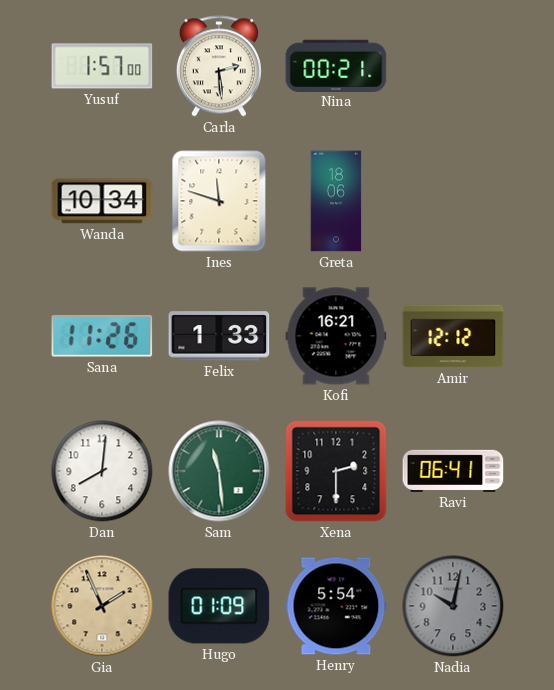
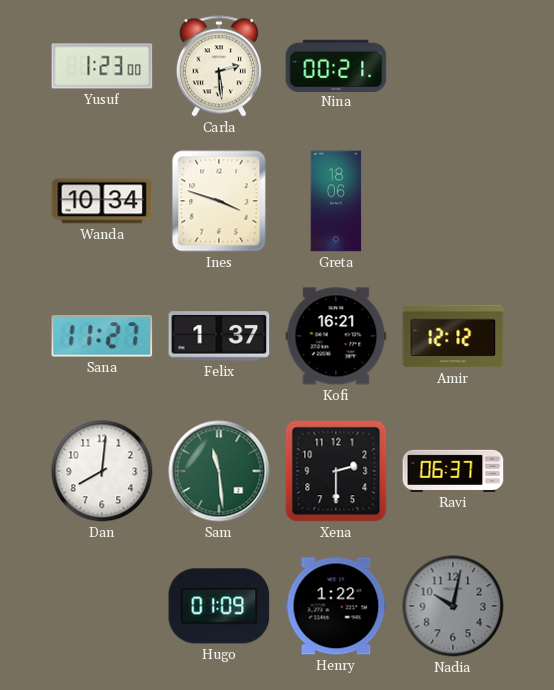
Yusuf: 1:57 -> 1:23 (102, 66)
Ines: 11:48 -> 3:48 (219, 201)
Sana: 11:26 -> 11:27 (102, 336)
Felix: 1:33 -> 1:37 (219, 336)
Ravi: 06:41 -> 06:37 (453, 471)
Gia: 1:56 -> none (102, 606)
Henry: 5:54 -> 1:22 (336, 606)
